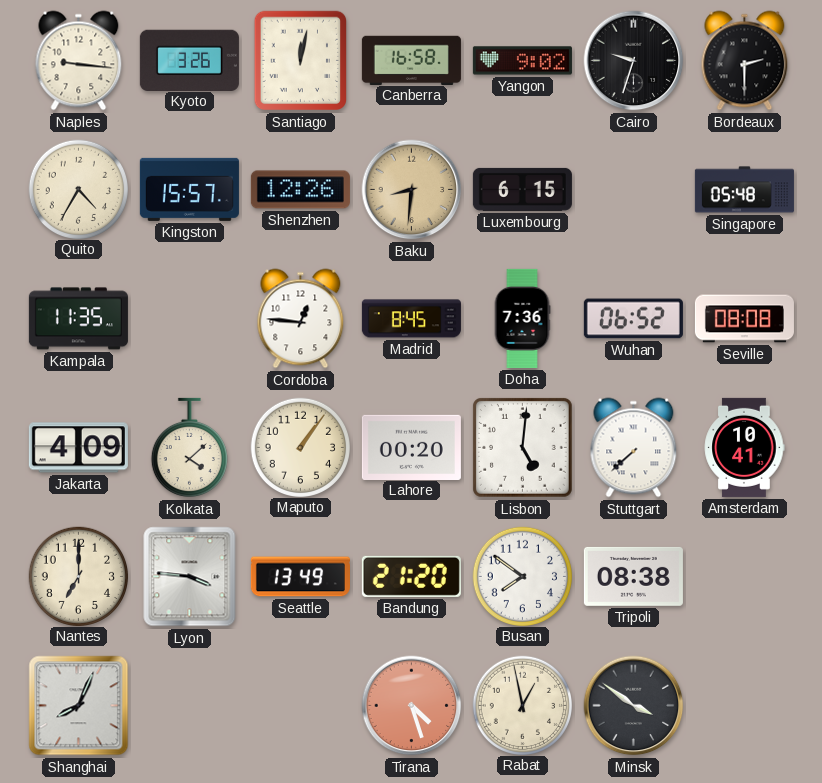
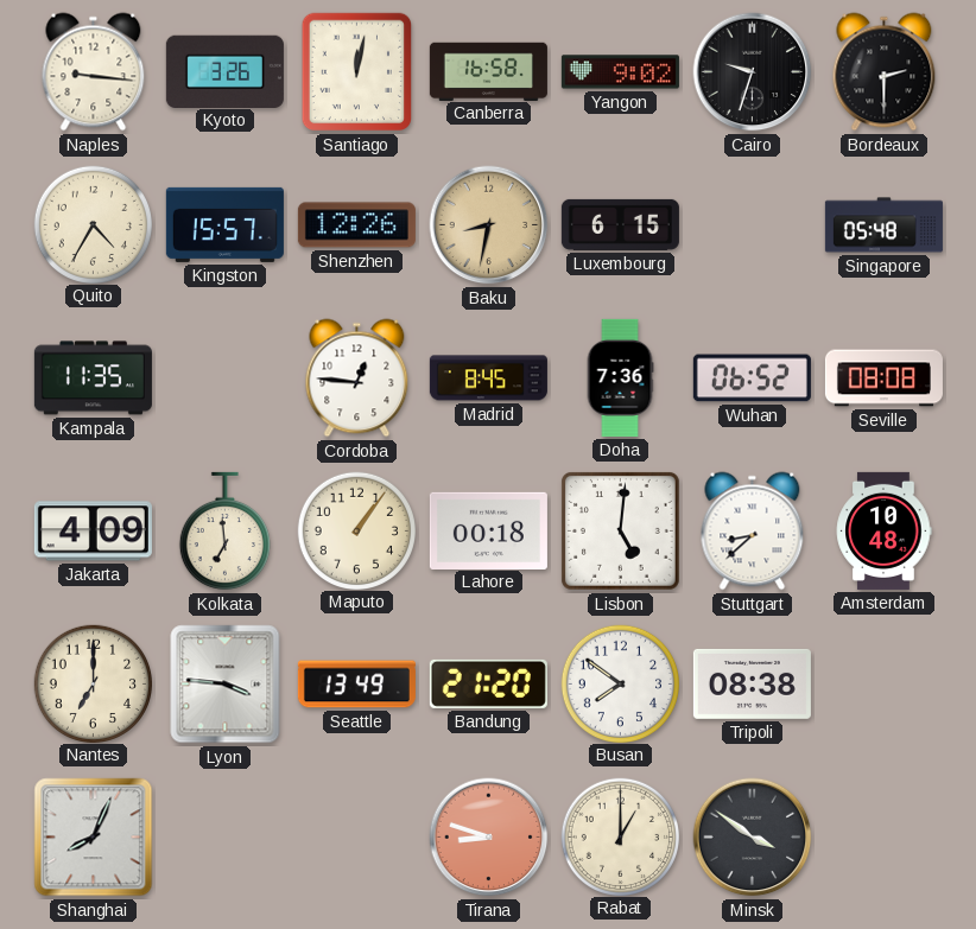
Baku: 8:31 -> 8:32 (489, 225)
Kolkata: 4:08 -> 6:59 (224, 532)
Lahore: 00:20 -> 00:18 (488, 530)
Stuttgart: 7:38 -> 8:38 (753, 532)
Amsterdam: 10:41 -> 10:48 (883, 530)
Tirana: 4:27 -> 8:48 (489, 838)
Rabat: 12:58 -> 1:00 (620, 836)
